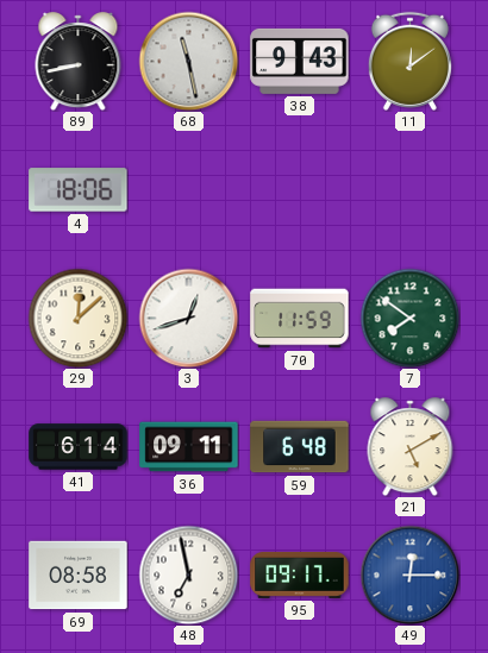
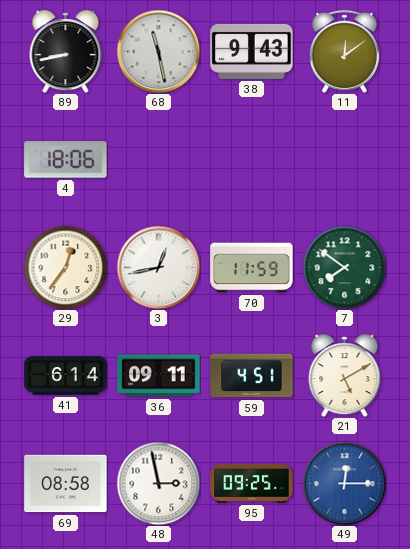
29: 12:08 -> 12:36 (65, 267)
3: 12:42 -> 12:43 (158, 267)
59: 6:48 -> 4:51 (252, 376)
48: 6:58 -> 2:58 (158, 483)
95: 09:17 -> 09:25 (252, 483)
